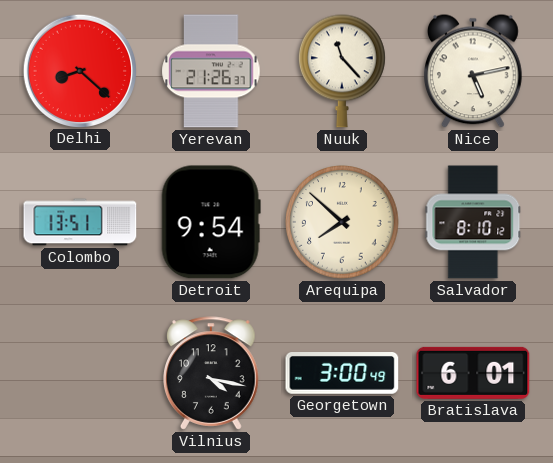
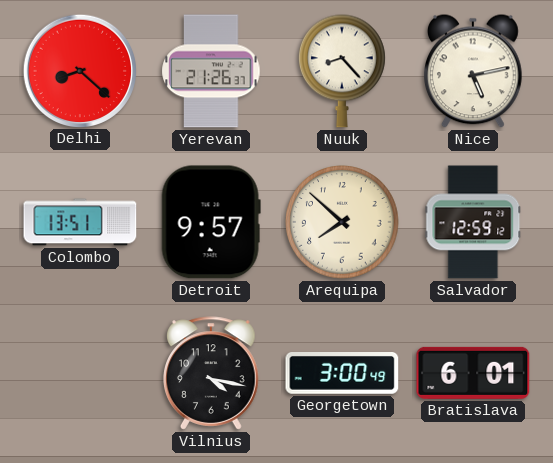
Nuuk: 11:23 -> 8:23 (342, 71)
Detroit: 9:54 -> 9:57 (211, 222)
Salvador: 8:10 -> 12:59 (473, 222)
